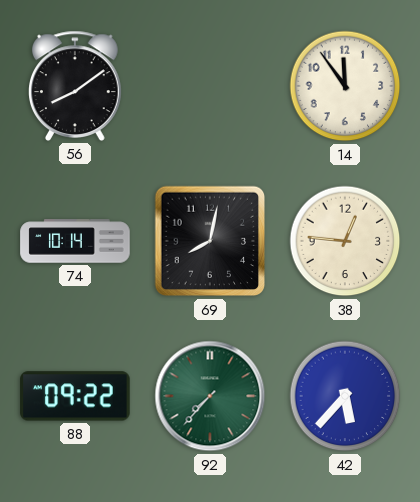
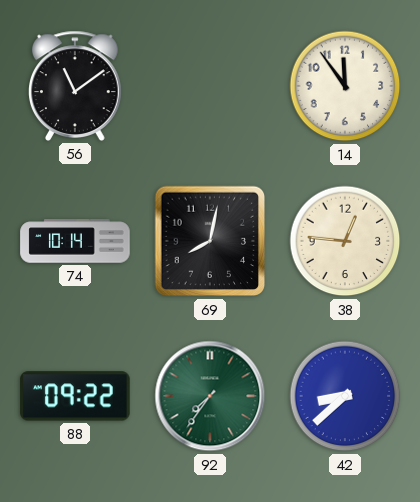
56: 8:09 -> 11:09 (76, 86)
92: 7:37 -> 7:36 (210, 396)
42: 5:37 -> 8:38 (345, 396)
